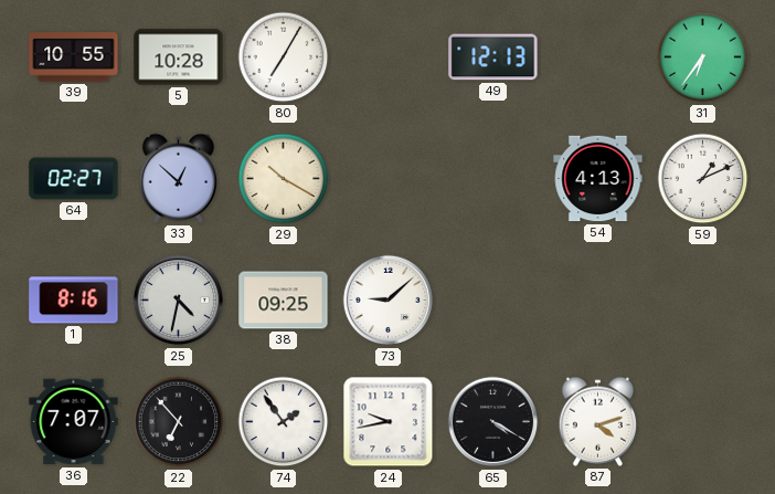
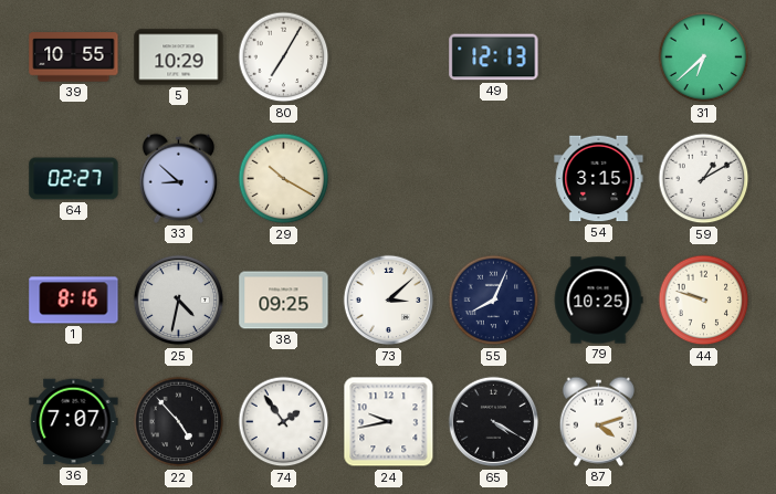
5: 10:28 -> 10:29 (179, 57)
31: 6:36 -> 6:38 (704, 57)
33: 12:52 -> 8:52 (178, 178)
54: 4:13 -> 3:15 (599, 179)
59: 1:11 -> 1:10 (704, 179)
73: 9:08 -> 3:08 (389, 301)
55: none -> 8:04 (494, 301)
79: none -> 10:25 (598, 301)
44: none -> 9:48 (704, 301)
22: 6:53 -> 4:53 (179, 422)
